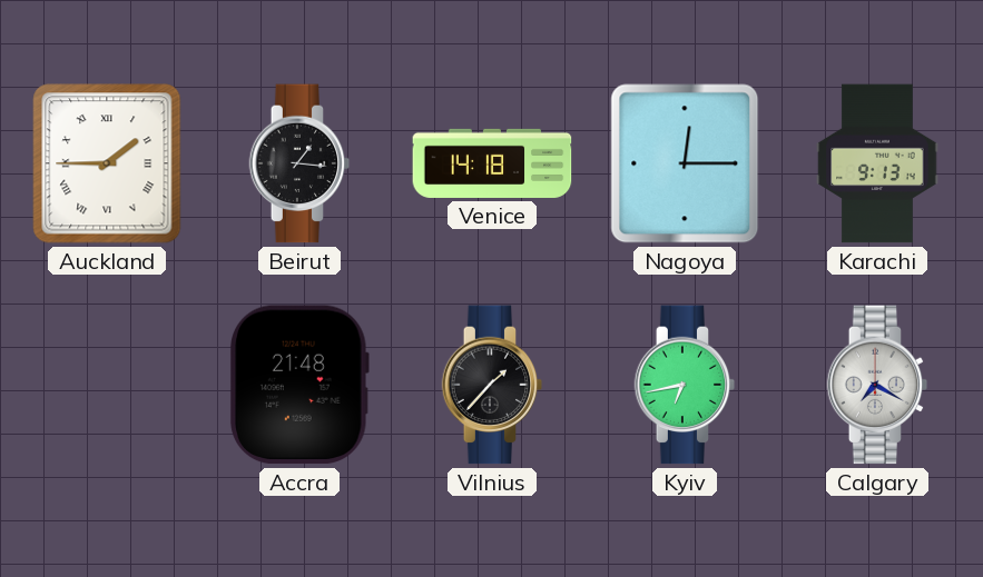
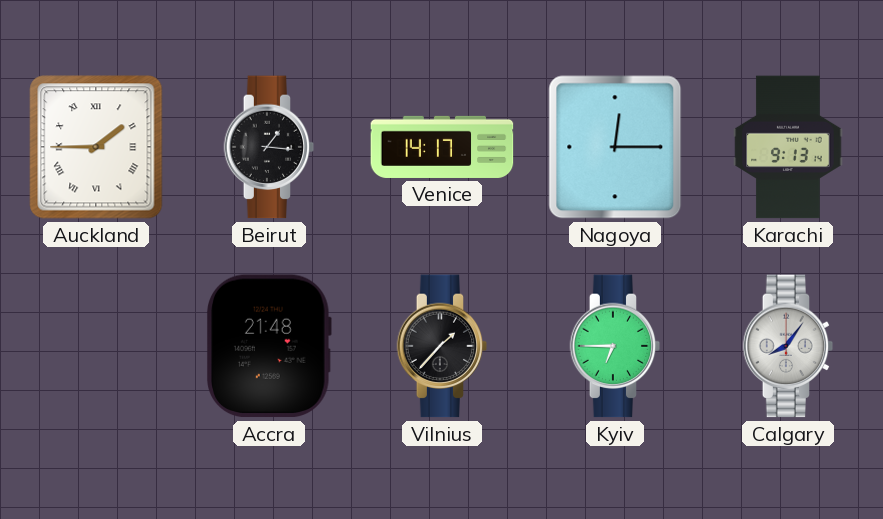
Venice: 14:18 -> 14:17 (442, 147)
Kyiv: 6:43 -> 6:45 (615, 346)
Calgary: 7:20 -> 8:06 (788, 346)
